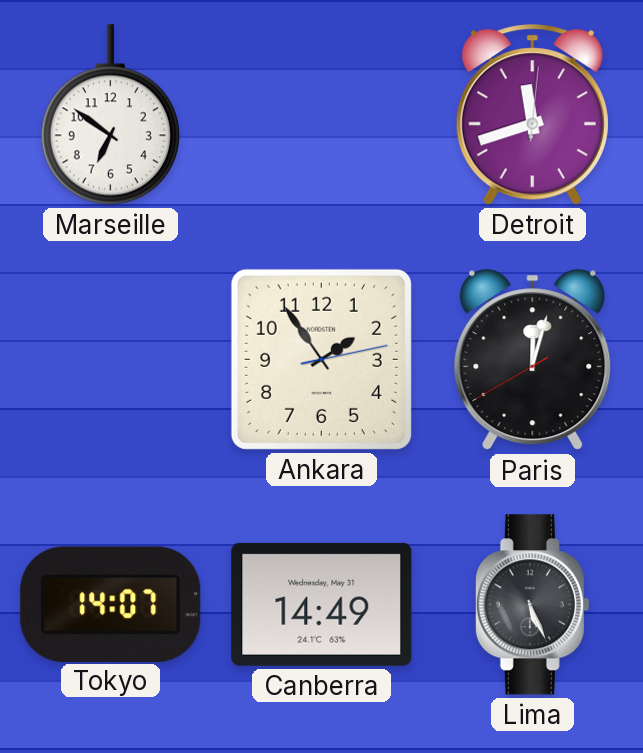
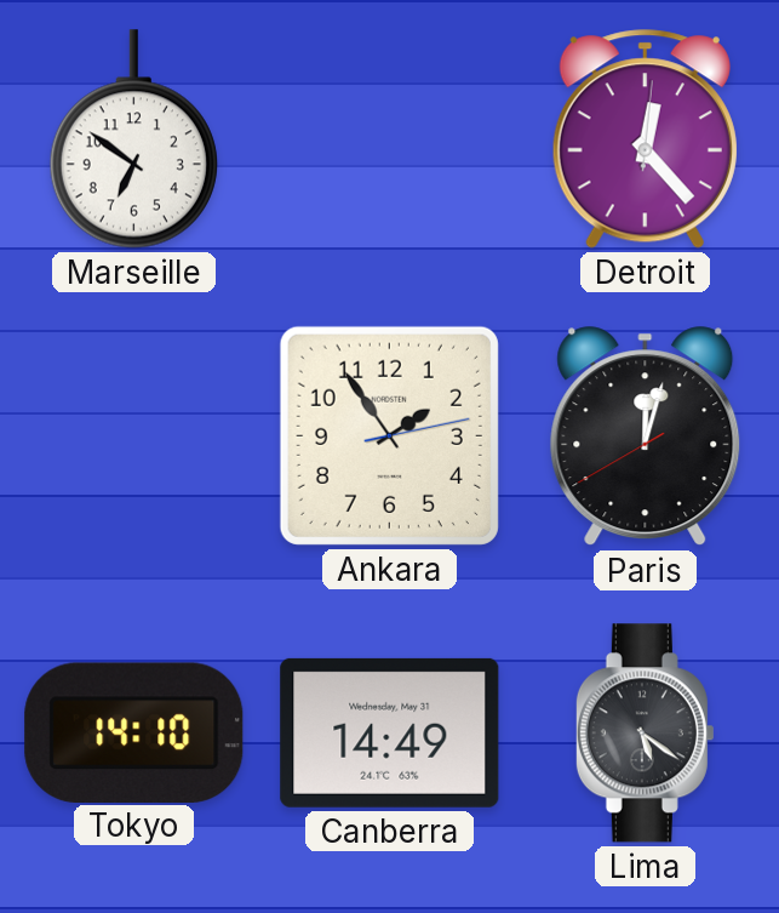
Detroit: 11:42 -> 12:23 (645, 139)
Tokyo: 14:07 -> 14:10 (134, 732)
Lima: 5:26 -> 5:21 (645, 734)
